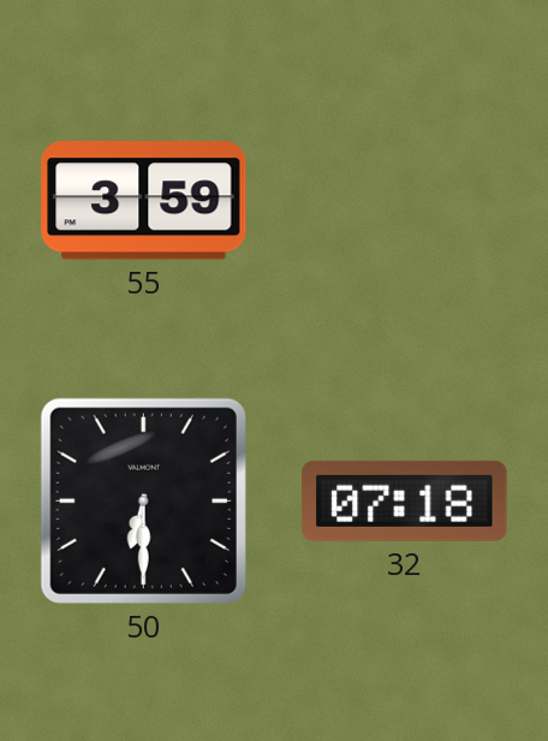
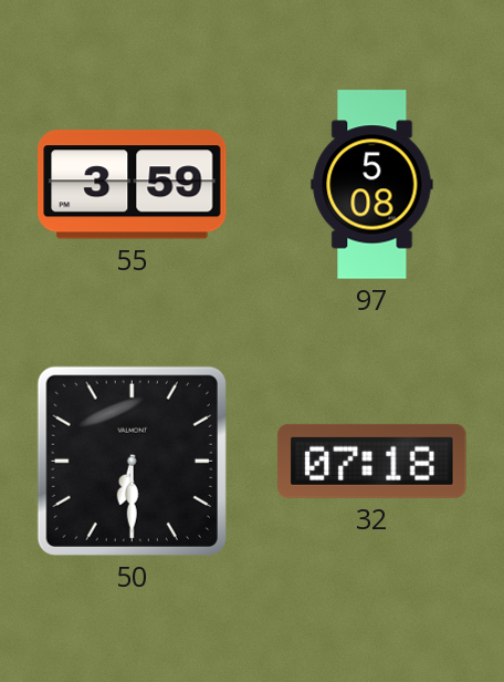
97: none -> 5:08 (372, 185)
